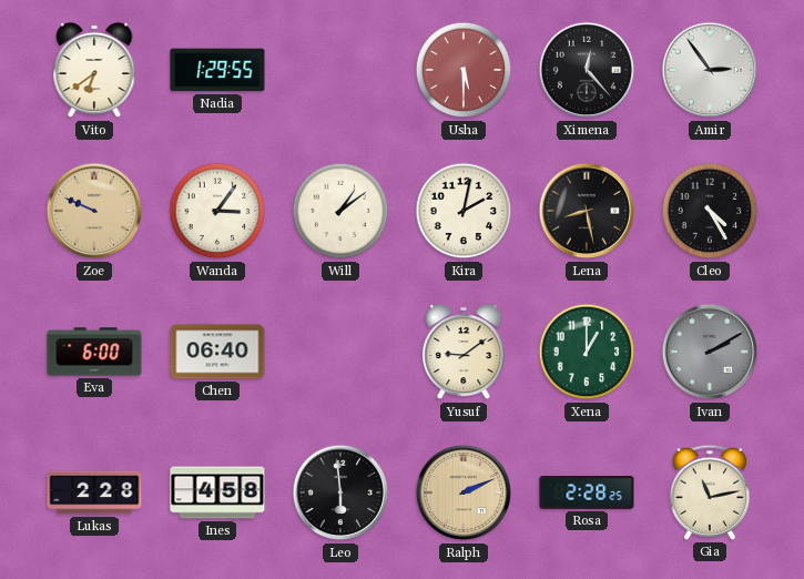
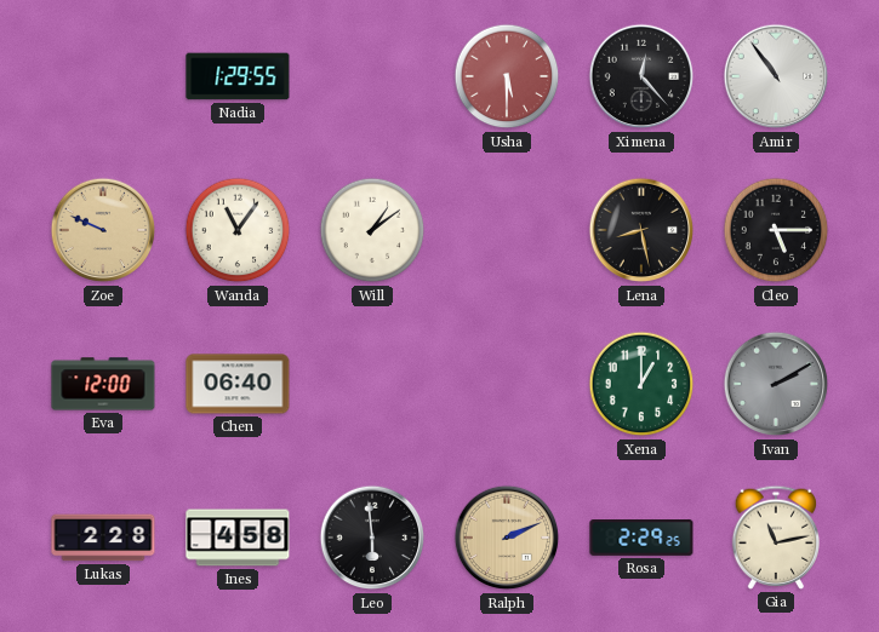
Vito: 6:39 -> none (94, 70)
Amir: 2:54 -> 10:54 (776, 76)
Wanda: 3:06 -> 11:06 (238, 230)
Kira: 2:02 -> none (464, 211)
Cleo: 4:25 -> 5:15 (776, 230)
Eva: 6:00 -> 12:00 (103, 384)
Yusuf: 9:09 -> none (464, 352)
Rosa: 2:28 -> 2:29 (641, 539)
